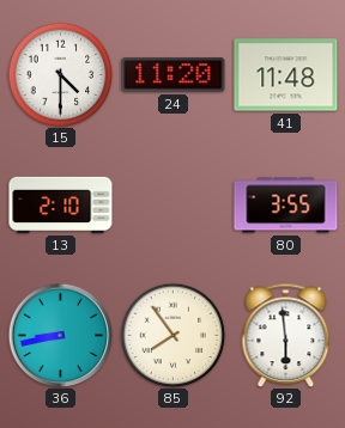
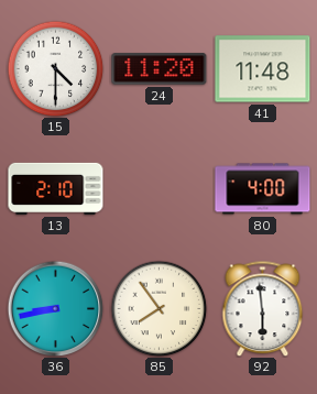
80: 3:55 -> 4:00 (263, 189)
